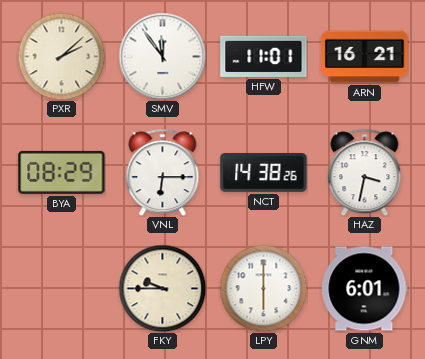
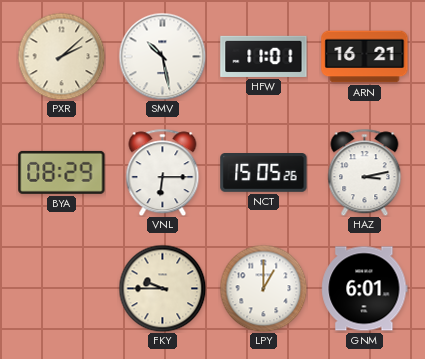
SMV: 11:54 -> 10:28 (162, 56)
NCT: 14:38 -> 15:05 (264, 173)
HAZ: 3:32 -> 3:13 (365, 172)
LPY: 6:00 -> 1:00 (263, 288)
